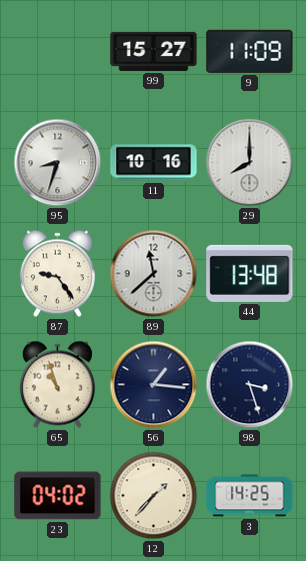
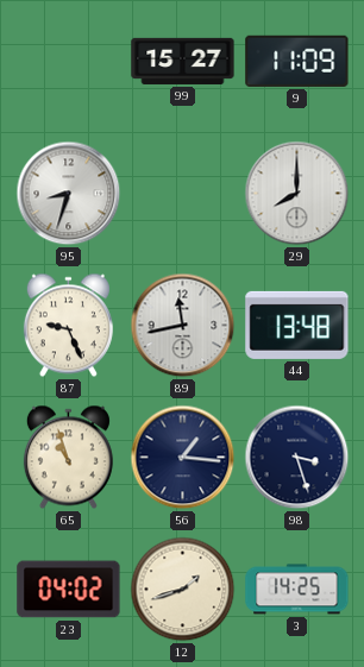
11: 10:16 -> none (154, 163)
87: 9:24 -> 9:26 (68, 326)
89: 11:38 -> 11:43 (183, 326)
12: 1:37 -> 1:42 (183, 590)
